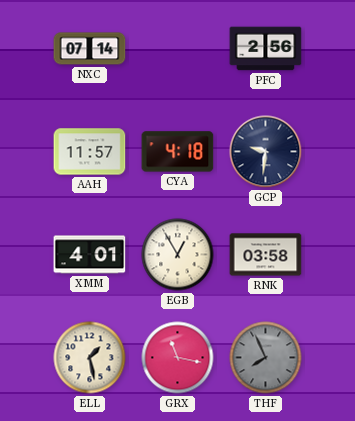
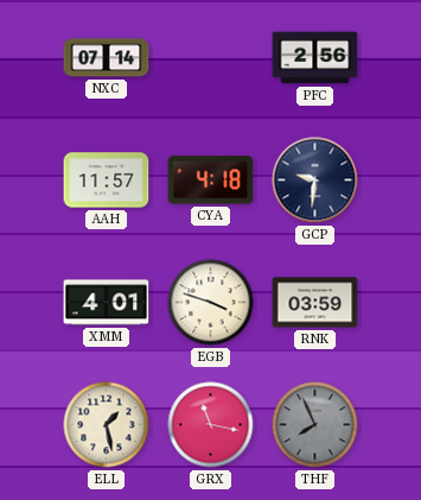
EGB: 12:55 -> 3:48 (211, 303)
RNK: 03:58 -> 03:59 (315, 303)
